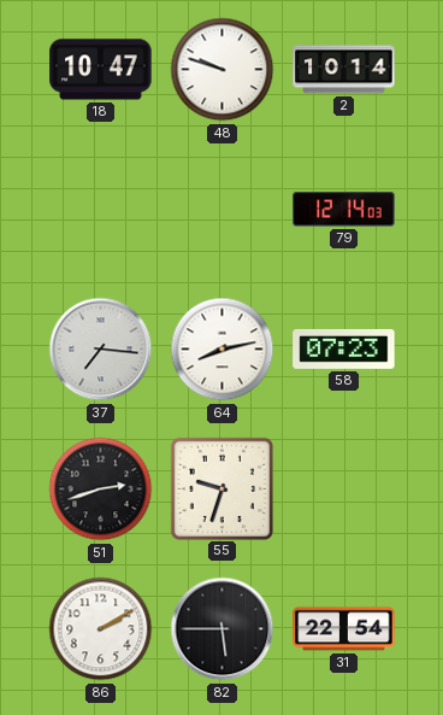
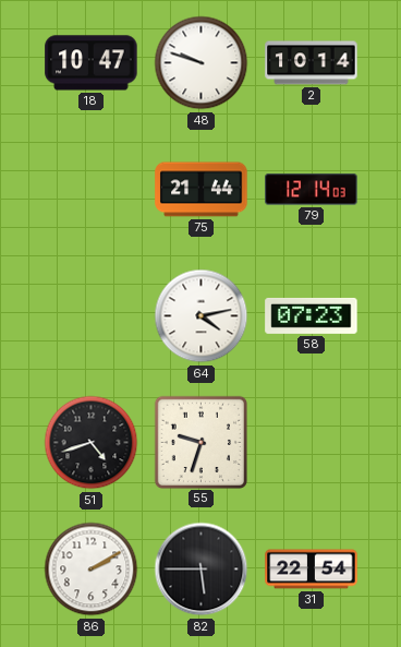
75: none -> 21:44 (202, 190)
37: 7:16 -> none (101, 350)
64: 8:13 -> 4:13 (202, 316)
51: 2:42 -> 4:42 (92, 443)
